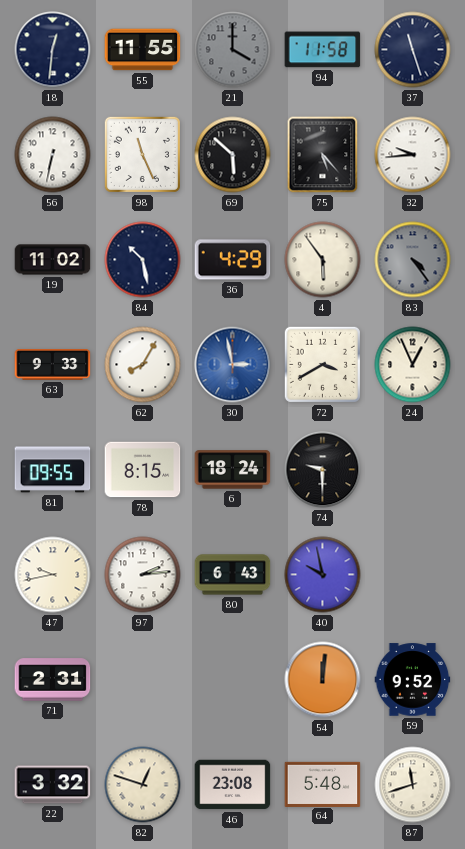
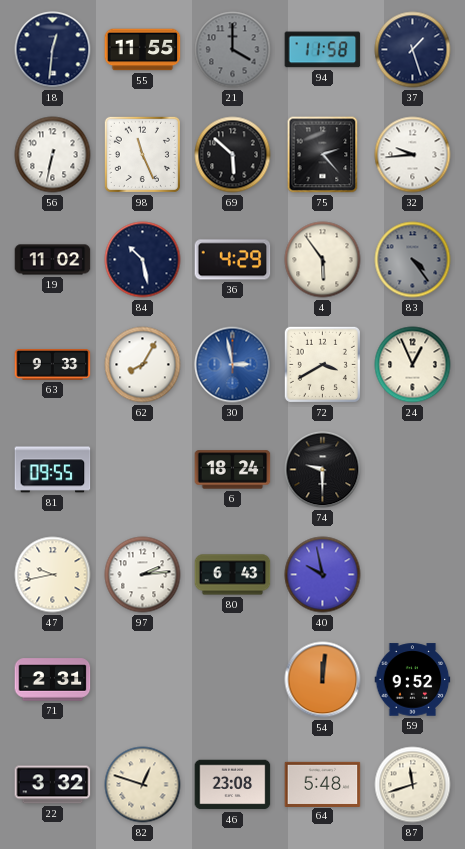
37: 11:27 -> 1:27 (413, 50)
75: 5:23 -> 2:23 (323, 155)
78: 8:15 -> none (143, 470)
